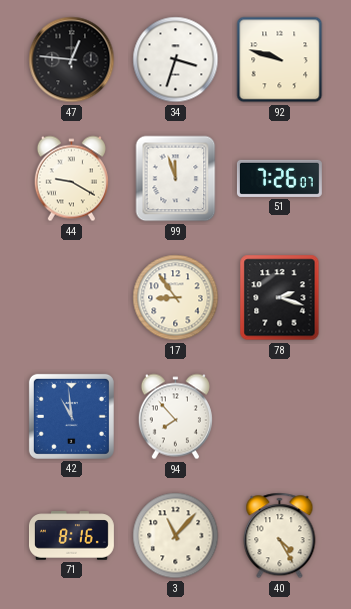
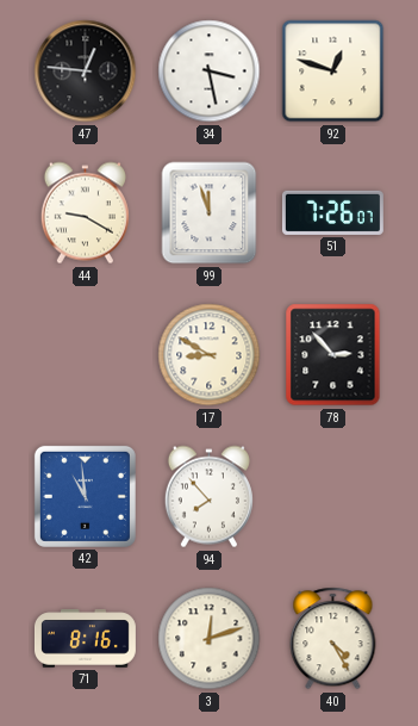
34: 3:33 -> 3:28 (210, 72)
92: 9:48 -> 12:48 (333, 72)
17: 8:54 -> 8:50 (210, 355)
78: 2:18 -> 2:53 (333, 355)
3: 11:07 -> 12:12 (210, 639)
